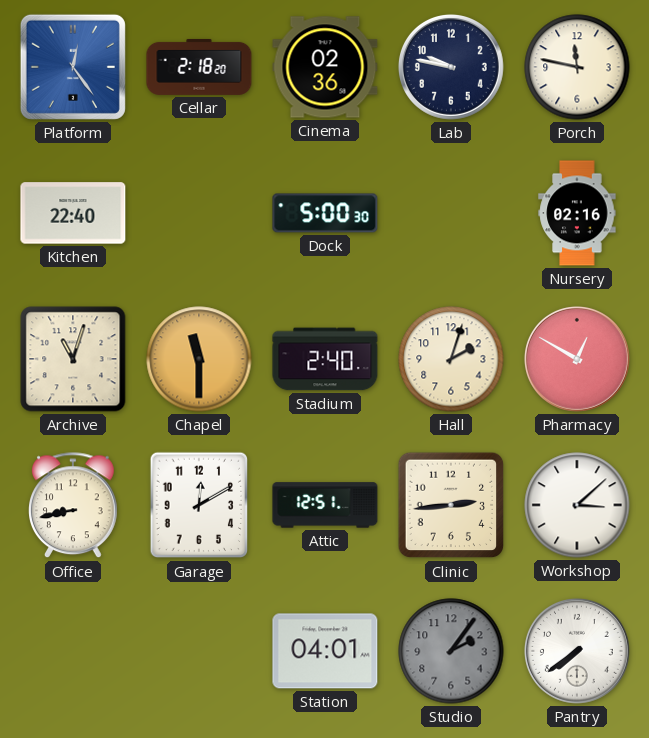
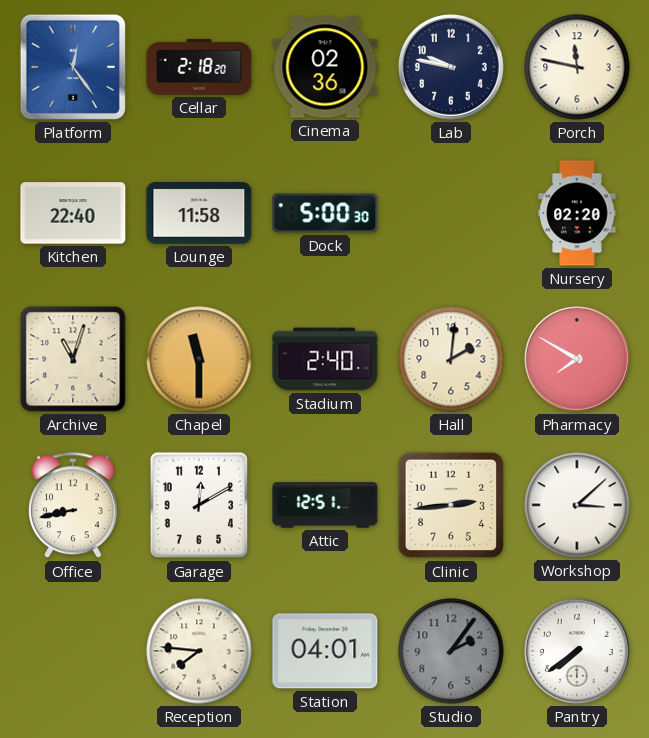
Lounge: none -> 11:58 (199, 214)
Nursery: 02:16 -> 02:20 (577, 213)
Hall: 2:03 -> 2:01 (451, 359)
Pharmacy: 12:50 -> 7:50 (577, 359)
Reception: none -> 7:46 (199, 651)
